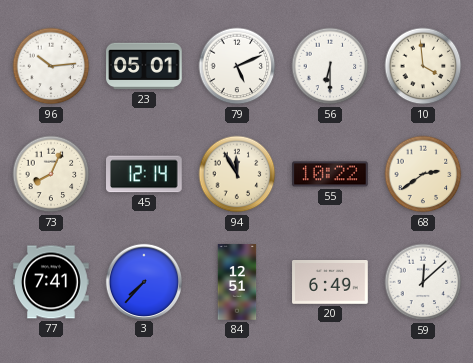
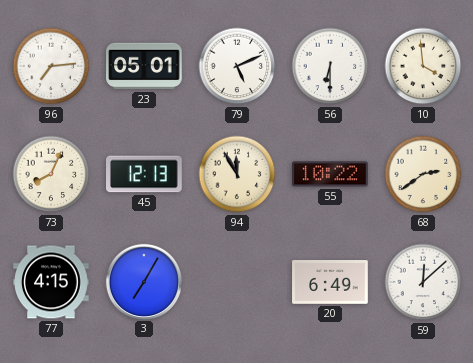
96: 10:14 -> 7:14 (51, 66)
45: 12:14 -> 12:13 (145, 174)
77: 7:41 -> 4:15 (51, 282)
3: 7:37 -> 7:05 (143, 281)
84: 12:51 -> none (237, 282)
